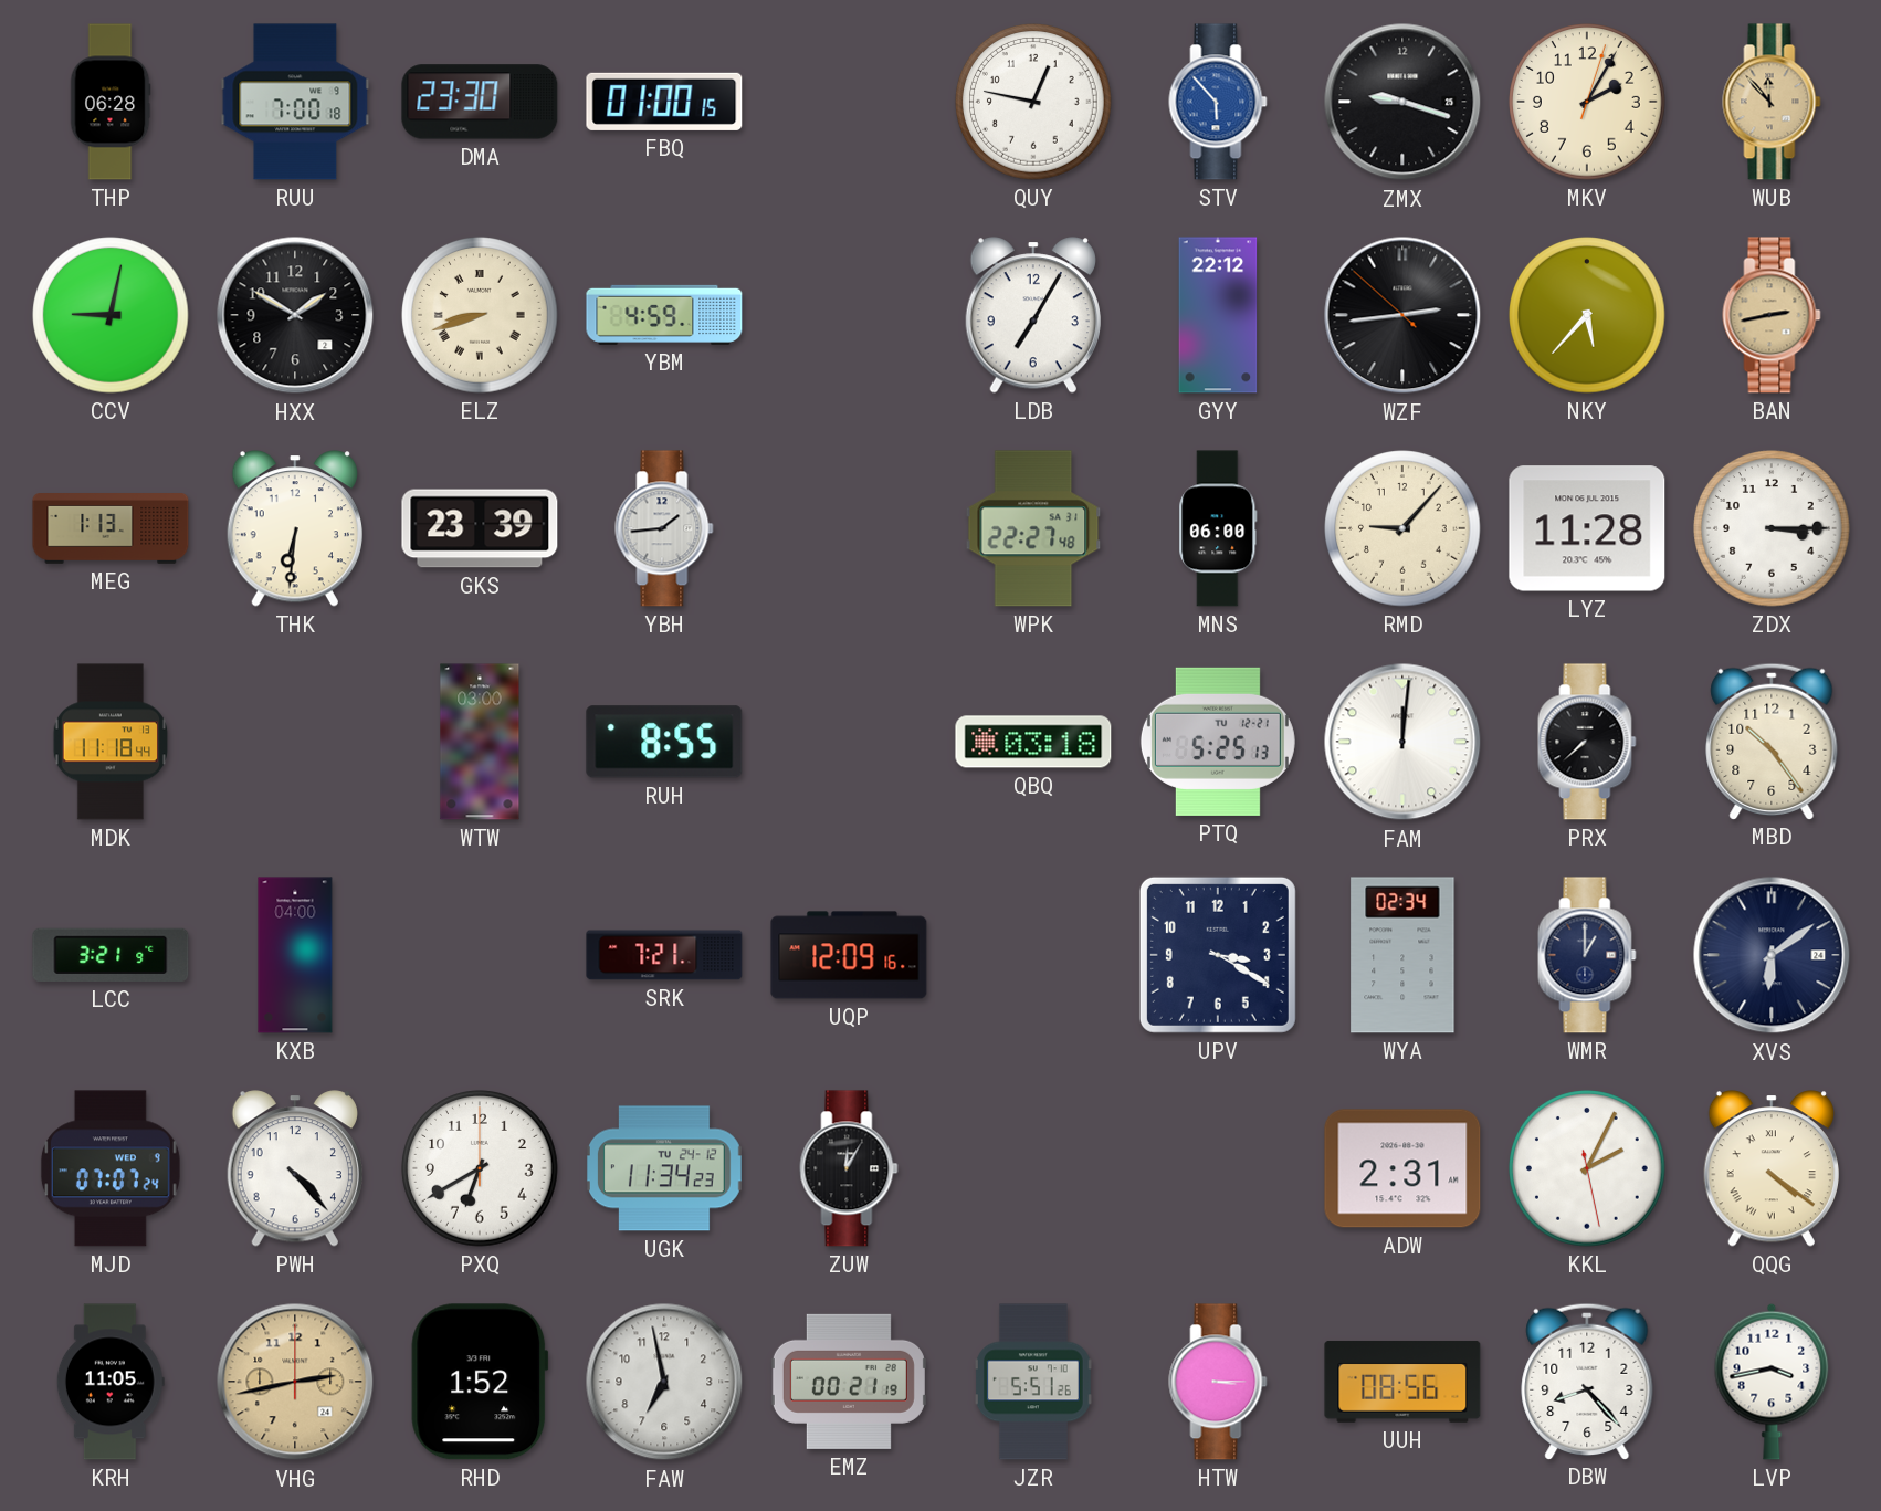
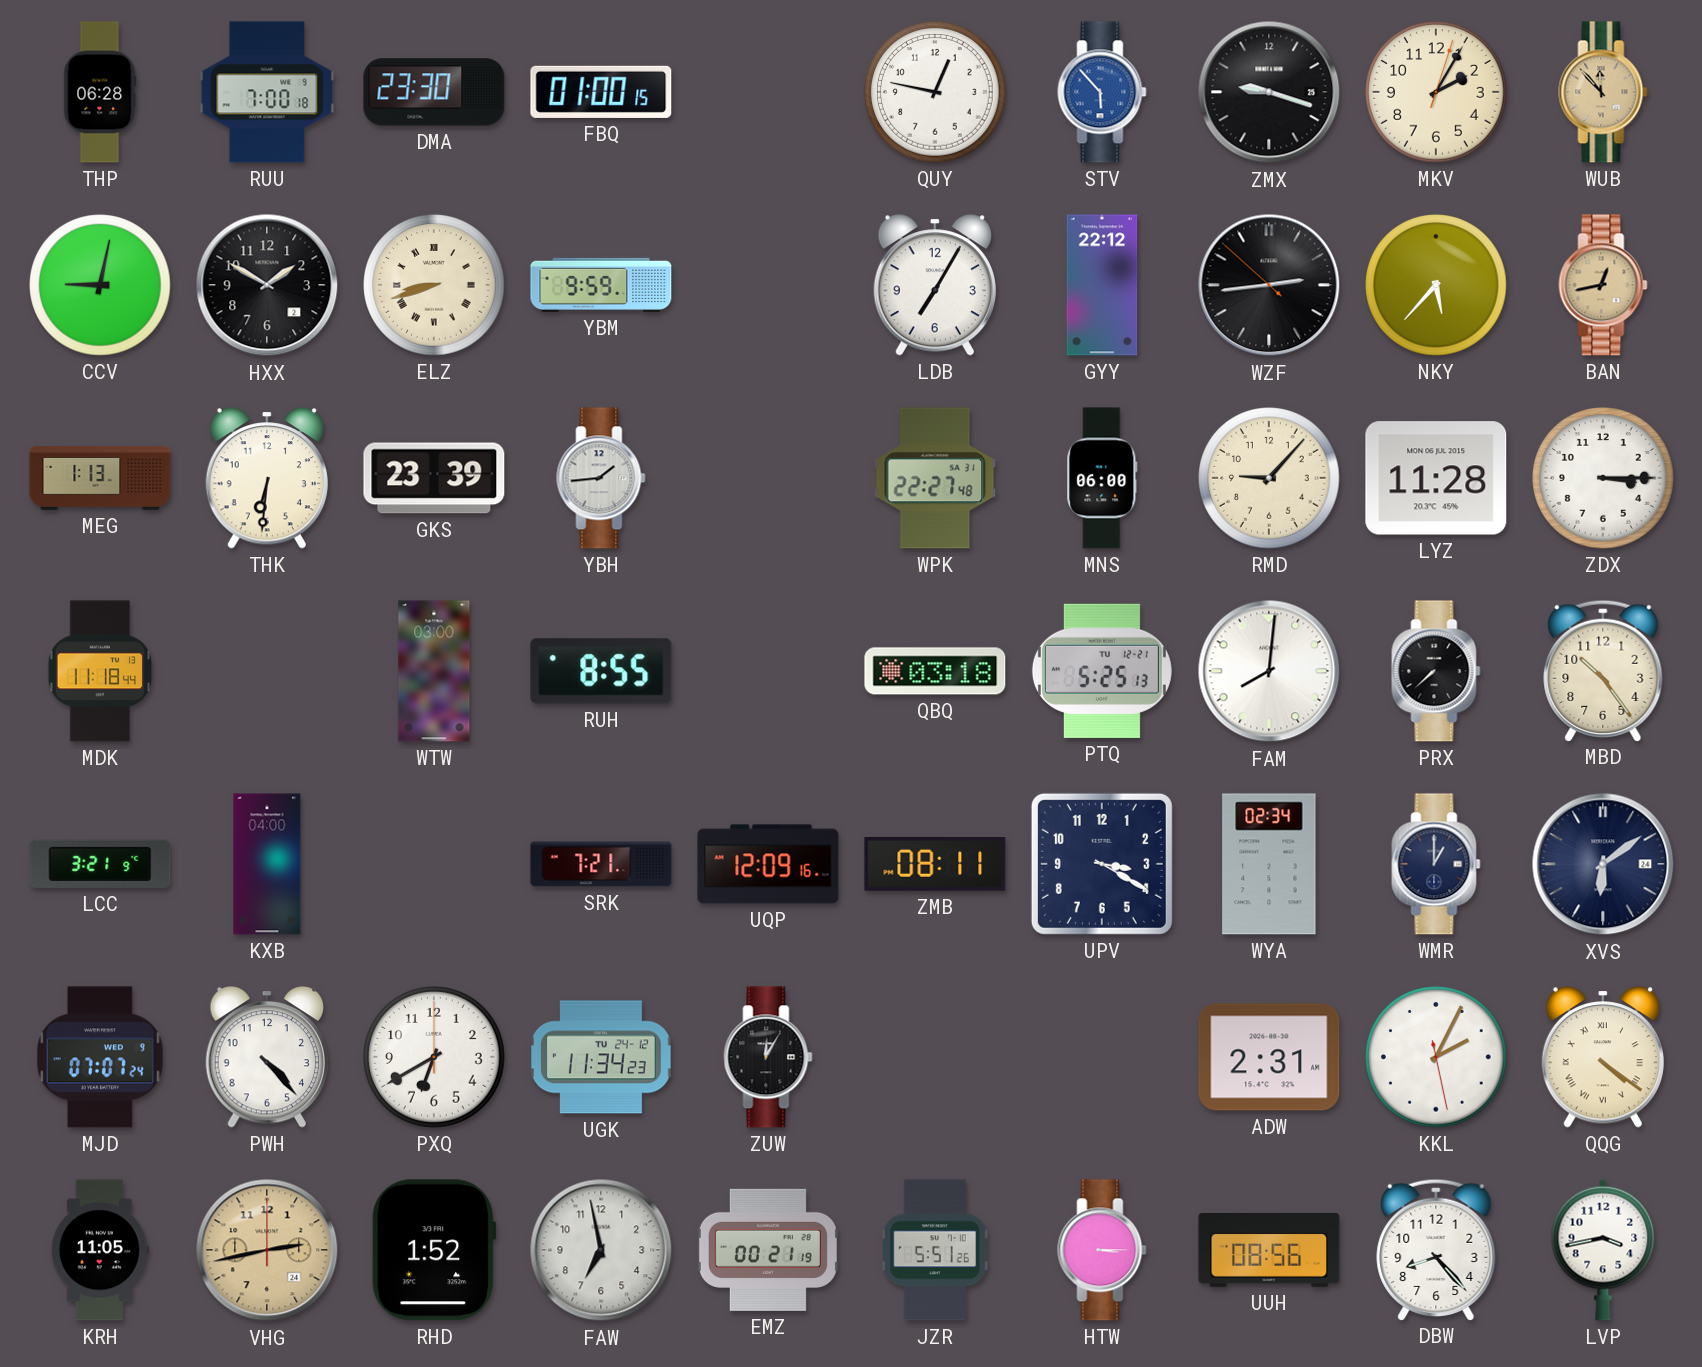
YBM: 4:59 -> 9:59 (601, 285)
BAN: 2:43 -> 12:43 (1603, 285)
FAM: 12:01 -> 8:01 (1269, 671)
ZMB: none -> 08:11 (935, 865)
